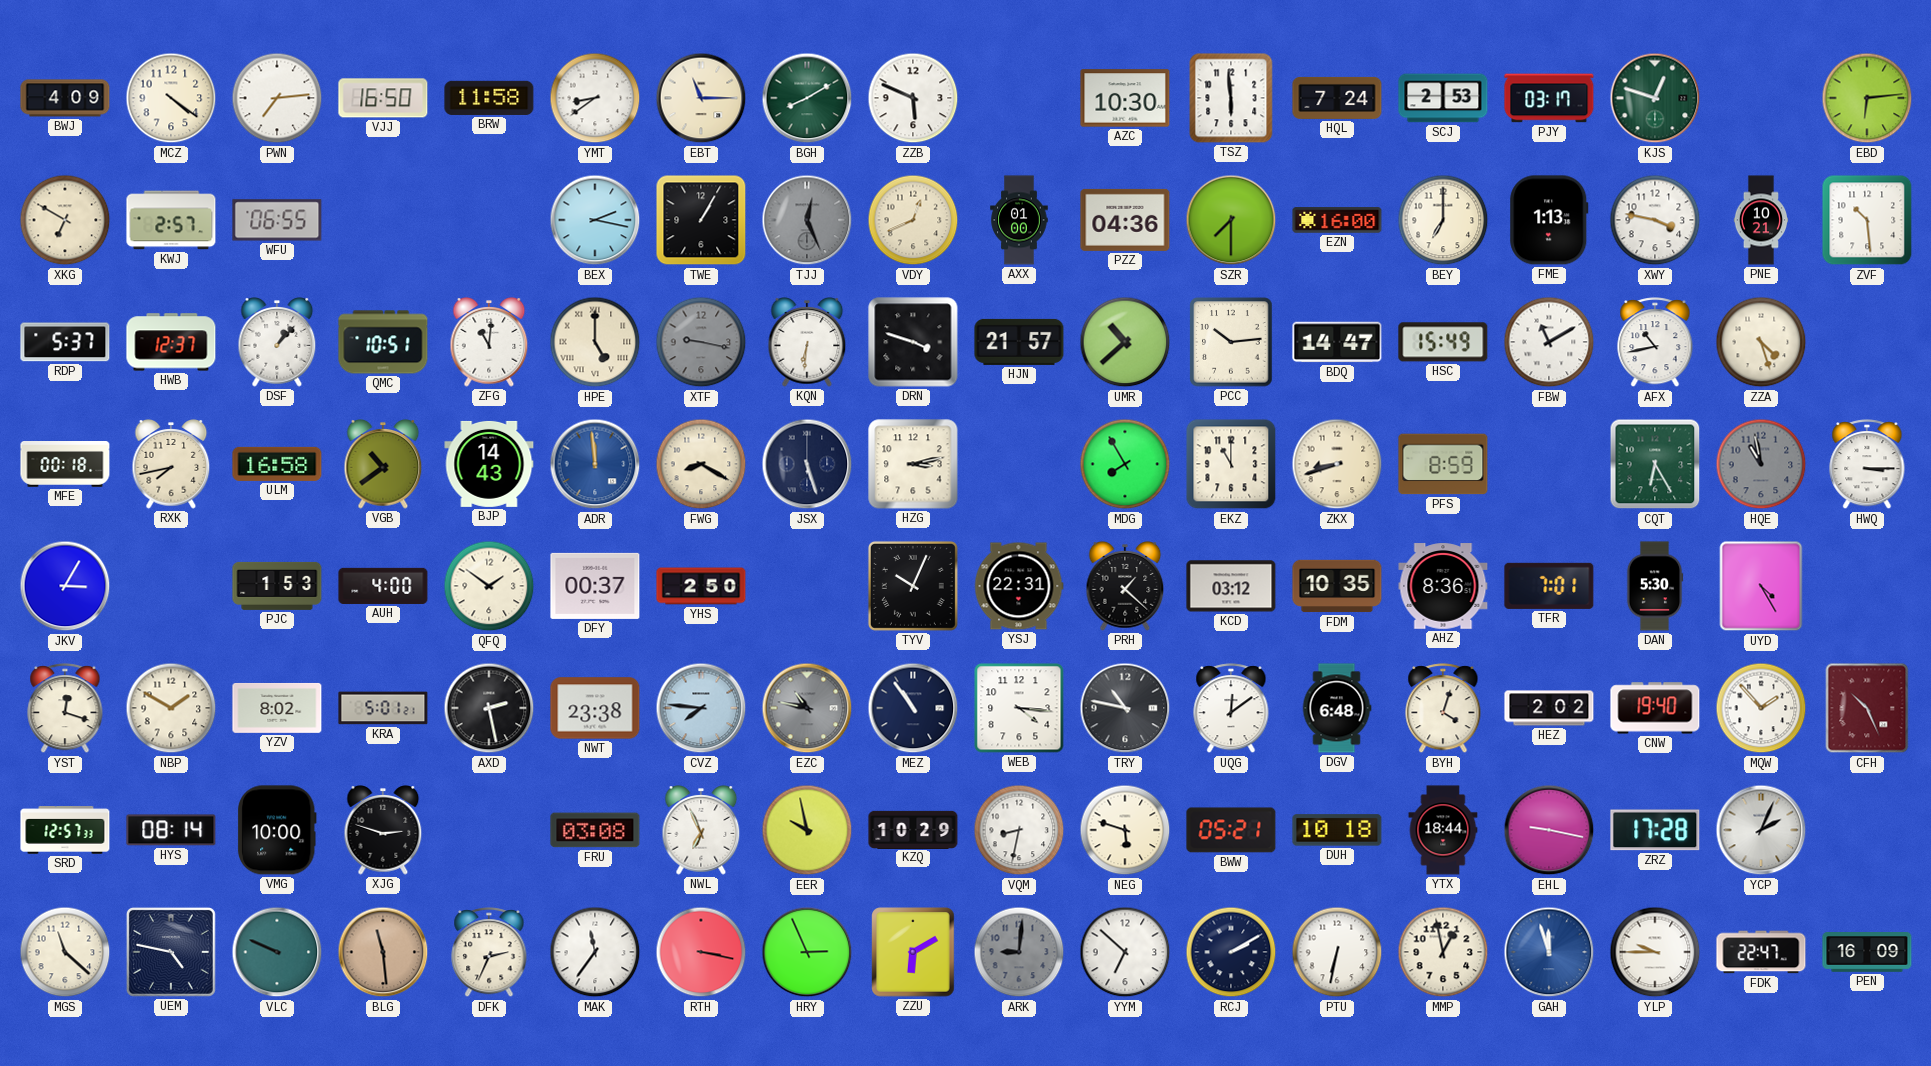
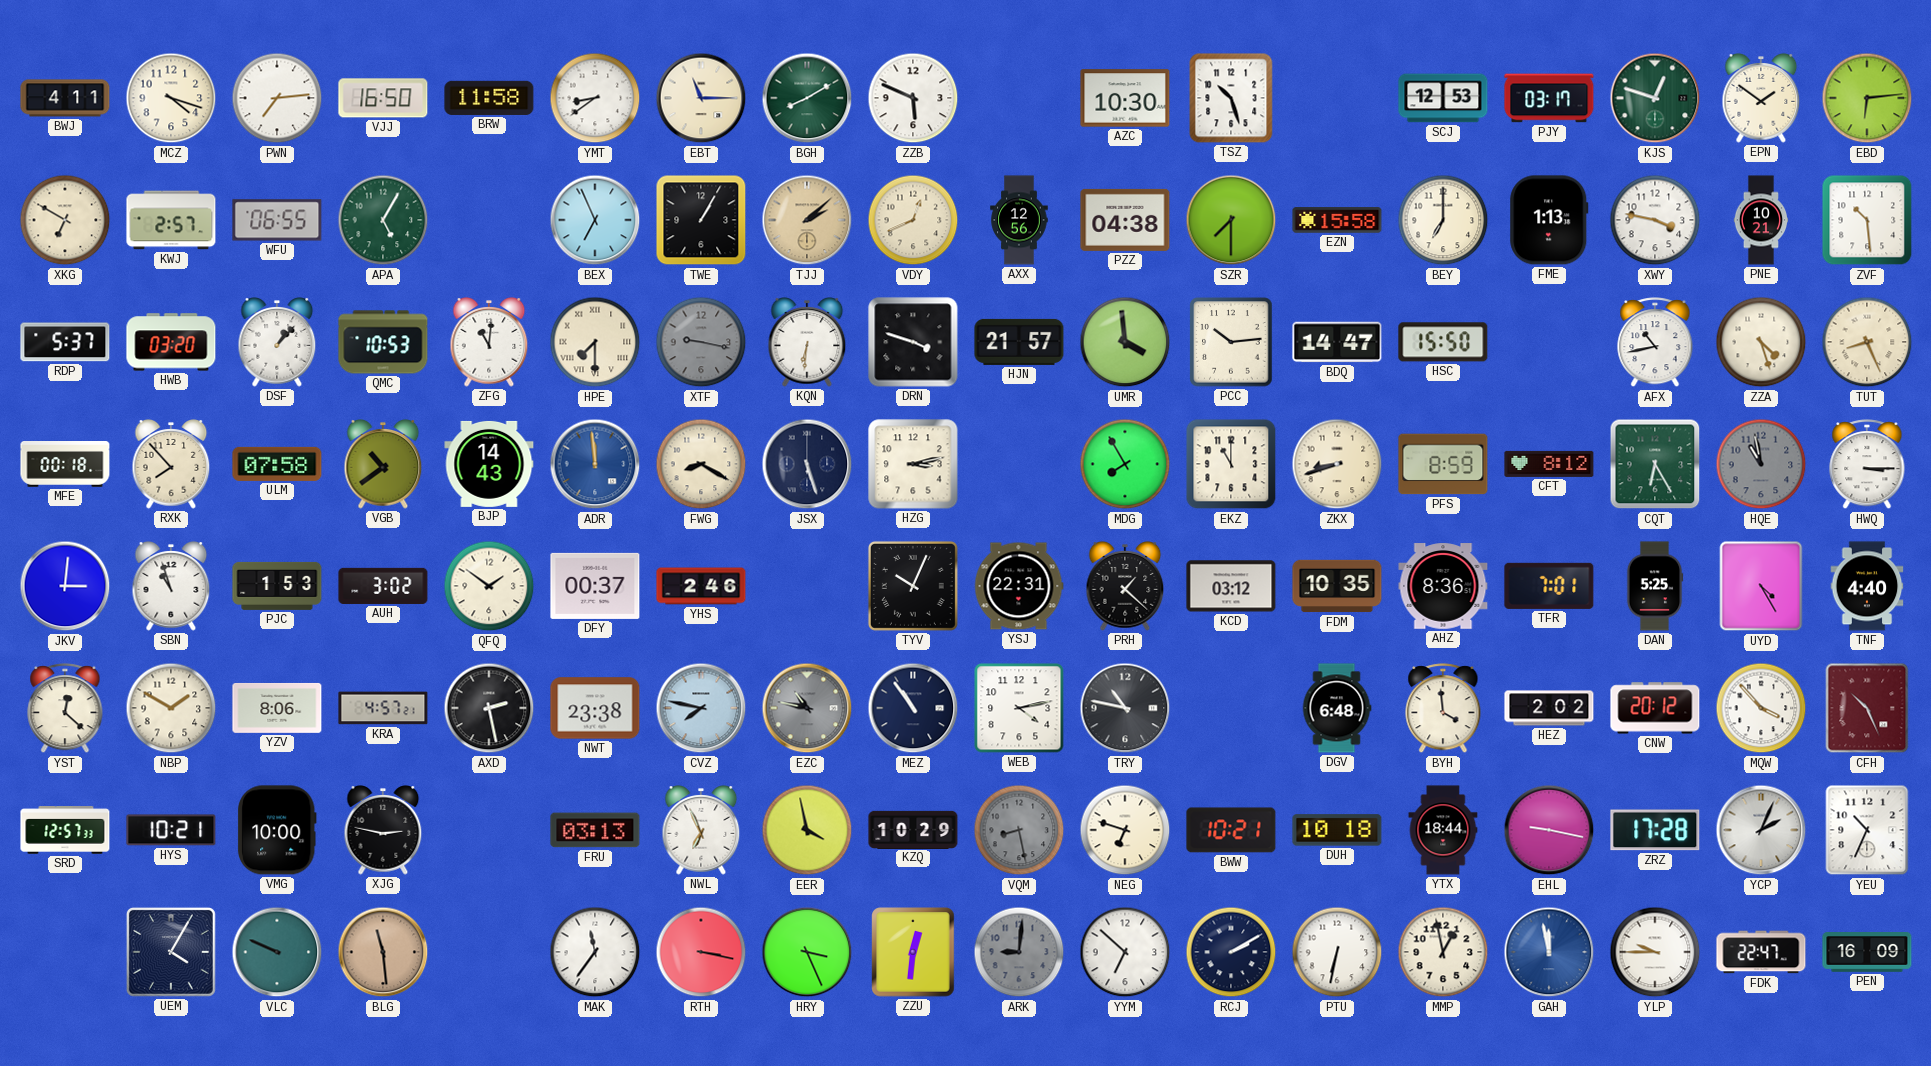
BWJ: 4:09 -> 4:11 (65, 98)
MCZ: 4:21 -> 4:18 (171, 98)
TSZ: 5:59 -> 10:27 (1231, 98)
HQL: 7:24 -> none (1337, 98)
SCJ: 2:53 -> 12:53 (1443, 98)
EPN: none -> 1:51 (1761, 98)
APA: none -> 5:05 (383, 220)
BEX: 2:17 -> 6:56 (595, 220)
TJJ: 12:26 -> 2:08 (807, 220)
TJJ dial: grey -> champagne (807, 220)
AXX: 01:00 -> 12:56 (1019, 220)
PZZ: 04:36 -> 04:38 (1125, 220)
EZN: 16:00 -> 15:58 (1337, 220)
HWB: 12:37 -> 03:20 (171, 342)
QMC: 10:51 -> 10:53 (383, 342)
HPE: 5:00 -> 7:30 (595, 342)
UMR: 10:38 -> 3:59 (1125, 342)
HSC: 15:49 -> 15:50 (1443, 342)
FBW: 11:10 -> none (1549, 342)
TUT: none -> 8:26 (1867, 342)
RXK: 7:43 -> 7:53 (171, 464)
ULM: 16:58 -> 07:58 (277, 464)
CFT: none -> 8:12 (1549, 464)
JKV: 3:05 -> 3:01 (65, 586)
SBN: none -> 10:57 (171, 586)
AUH: 4:00 -> 3:02 (383, 586)
YHS: 2:50 -> 2:46 (701, 586)
DAN: 5:30 -> 5:25 (1655, 586)
TNF: none -> 4:40 (1867, 586)
YST: 12:18 -> 12:22 (65, 709)
YZV: 8:02 -> 8:06 (277, 708)
KRA: 5:01 -> 4:57 (383, 708)
CVZ: 7:46 -> 7:47 (701, 708)
WEB: 4:16 -> 4:13 (1019, 708)
UQG: 12:09 -> none (1231, 709)
BYH: 4:03 -> 3:59 (1443, 709)
CNW: 19:40 -> 20:12 (1655, 708)
MQW: 1:53 -> 3:53 (1761, 708)
HYS: 08:14 -> 10:21 (171, 830)
XJG: 2:48 -> 2:47 (383, 830)
FRU: 03:08 -> 03:13 (595, 830)
EER: 9:58 -> 3:58 (807, 830)
VQM: 8:32 -> 8:28 (1019, 830)
VQM dial: white -> grey (1019, 830)
NEG: 5:48 -> 6:48 (1125, 830)
BWW: 05:21 -> 10:21 (1231, 830)
YEU: none -> 10:34 (1867, 830)
MGS: 11:22 -> none (65, 952)
UEM: 4:47 -> 4:05 (171, 952)
DFK: 2:34 -> none (489, 953)
HRY: 2:56 -> 3:26 (807, 952)
ZZU: 6:10 -> 12:31 (913, 952)
GAH: 11:57 -> 11:58 (1549, 952)
